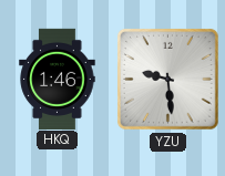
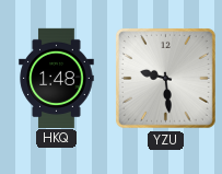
HKQ: 1:46 -> 1:48 (57, 78)
